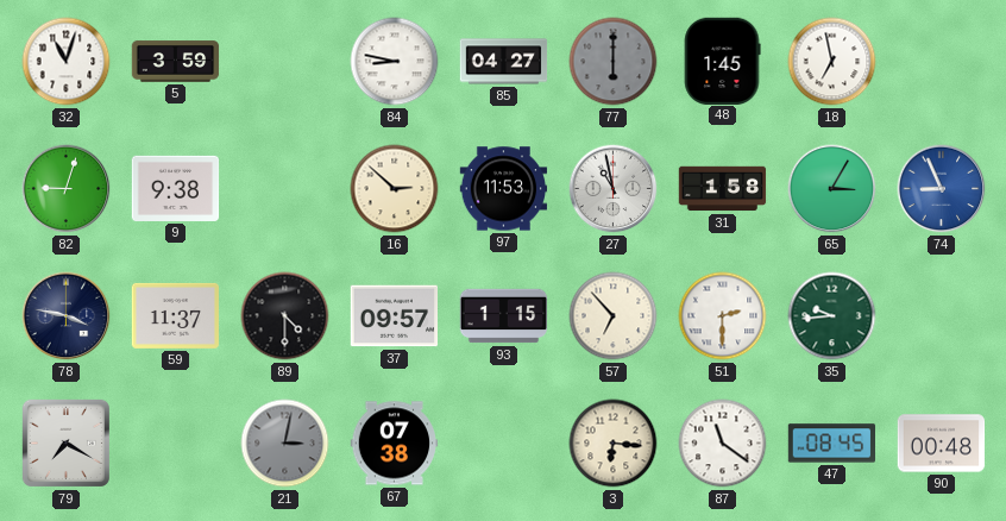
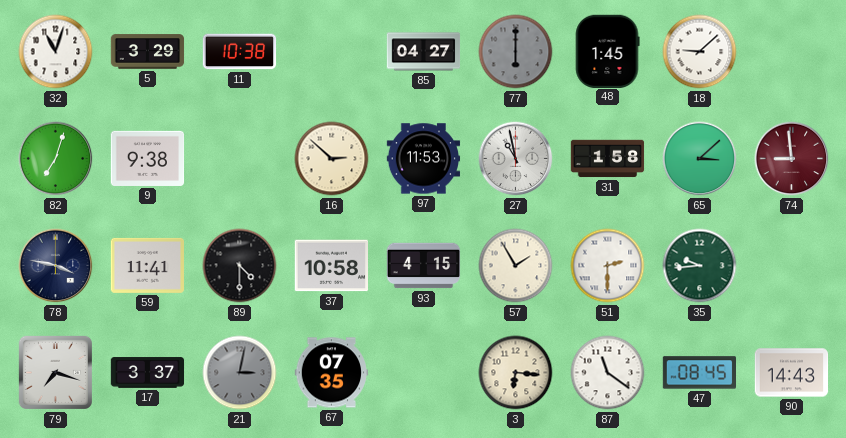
5: 3:59 -> 3:29 (148, 52)
11: none -> 10:38 (240, 52)
84: 8:47 -> none (395, 62)
18: 6:58 -> 9:08 (700, 52)
82: 9:03 -> 7:03 (56, 159)
65: 3:05 -> 3:08 (700, 159)
74: 8:56 -> 8:59 (792, 159)
74 dial: blue -> burgundy (792, 159)
59: 11:37 -> 11:41 (148, 265)
37: 09:57 -> 10:58 (332, 266)
93: 1:15 -> 4:15 (424, 266)
57: 6:53 -> 1:55 (516, 266)
79: 7:20 -> 7:18 (55, 372)
17: none -> 3:37 (148, 373)
67: 07:38 -> 07:35 (332, 373)
90: 00:48 -> 14:43 (792, 373)
